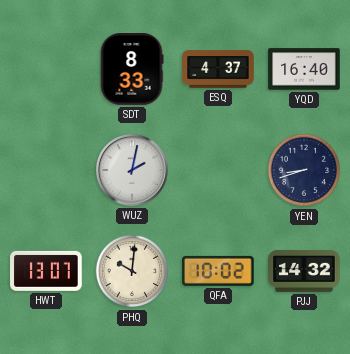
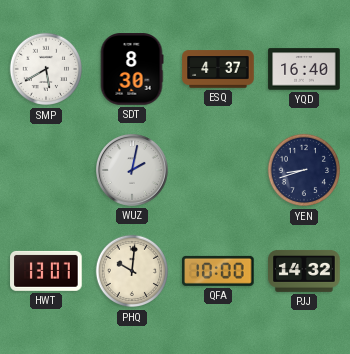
SMP: none -> 5:40 (46, 69)
SDT: 8:33 -> 8:30 (132, 69)
QFA: 10:02 -> 10:00 (218, 271)
